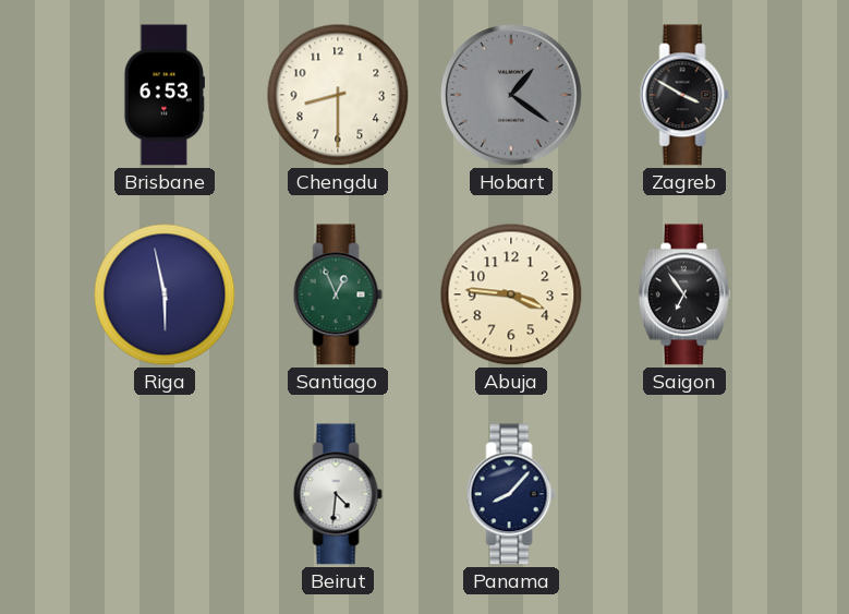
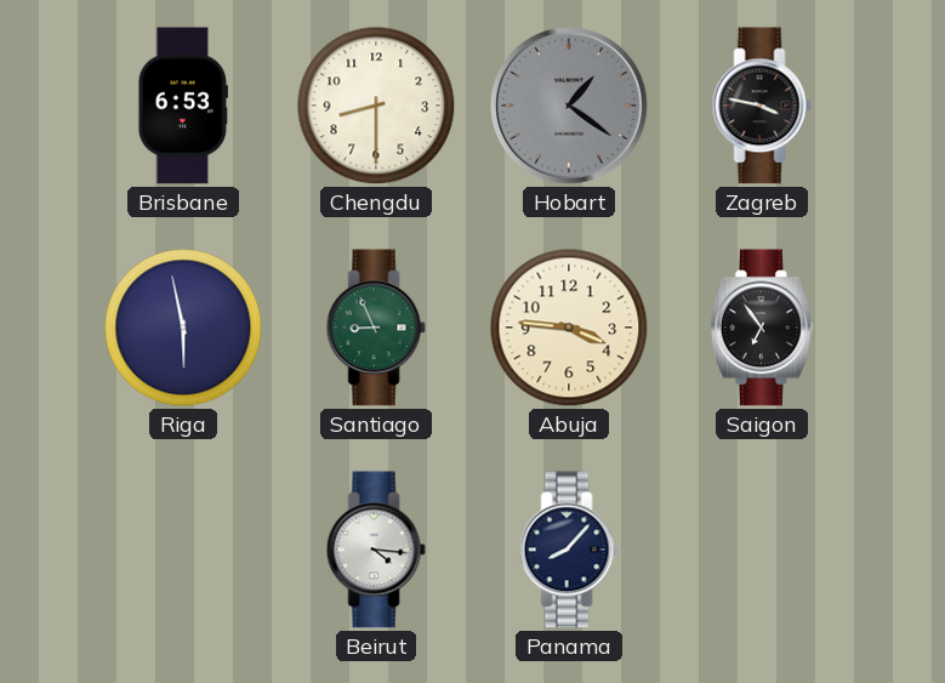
Zagreb: 3:50 -> 3:47 (762, 106)
Santiago: 12:56 -> 8:56 (376, 328)
Beirut: 4:31 -> 4:16 (376, 550)
